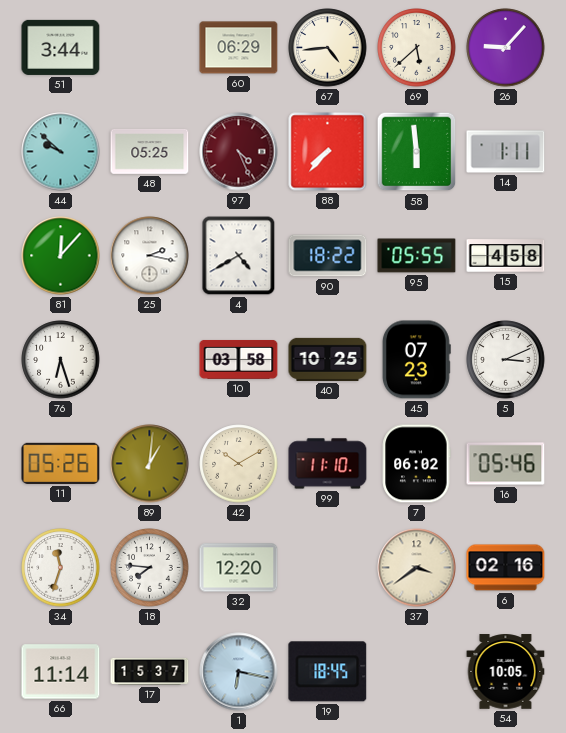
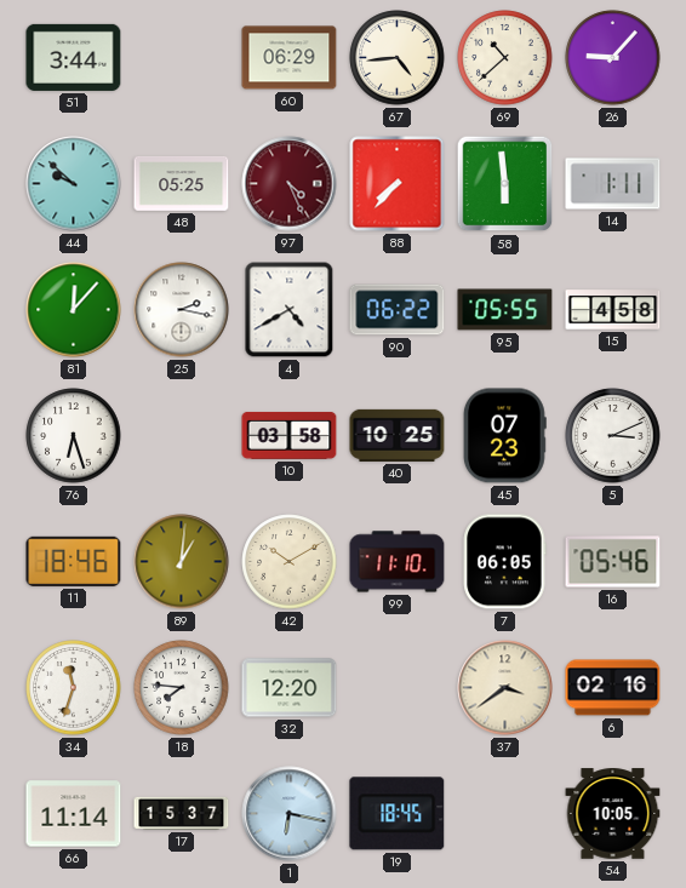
69: 5:38 -> 10:38 (505, 58)
90: 18:22 -> 06:22 (398, 310)
11: 05:26 -> 18:46 (74, 561)
7: 06:02 -> 06:05 (504, 562)
